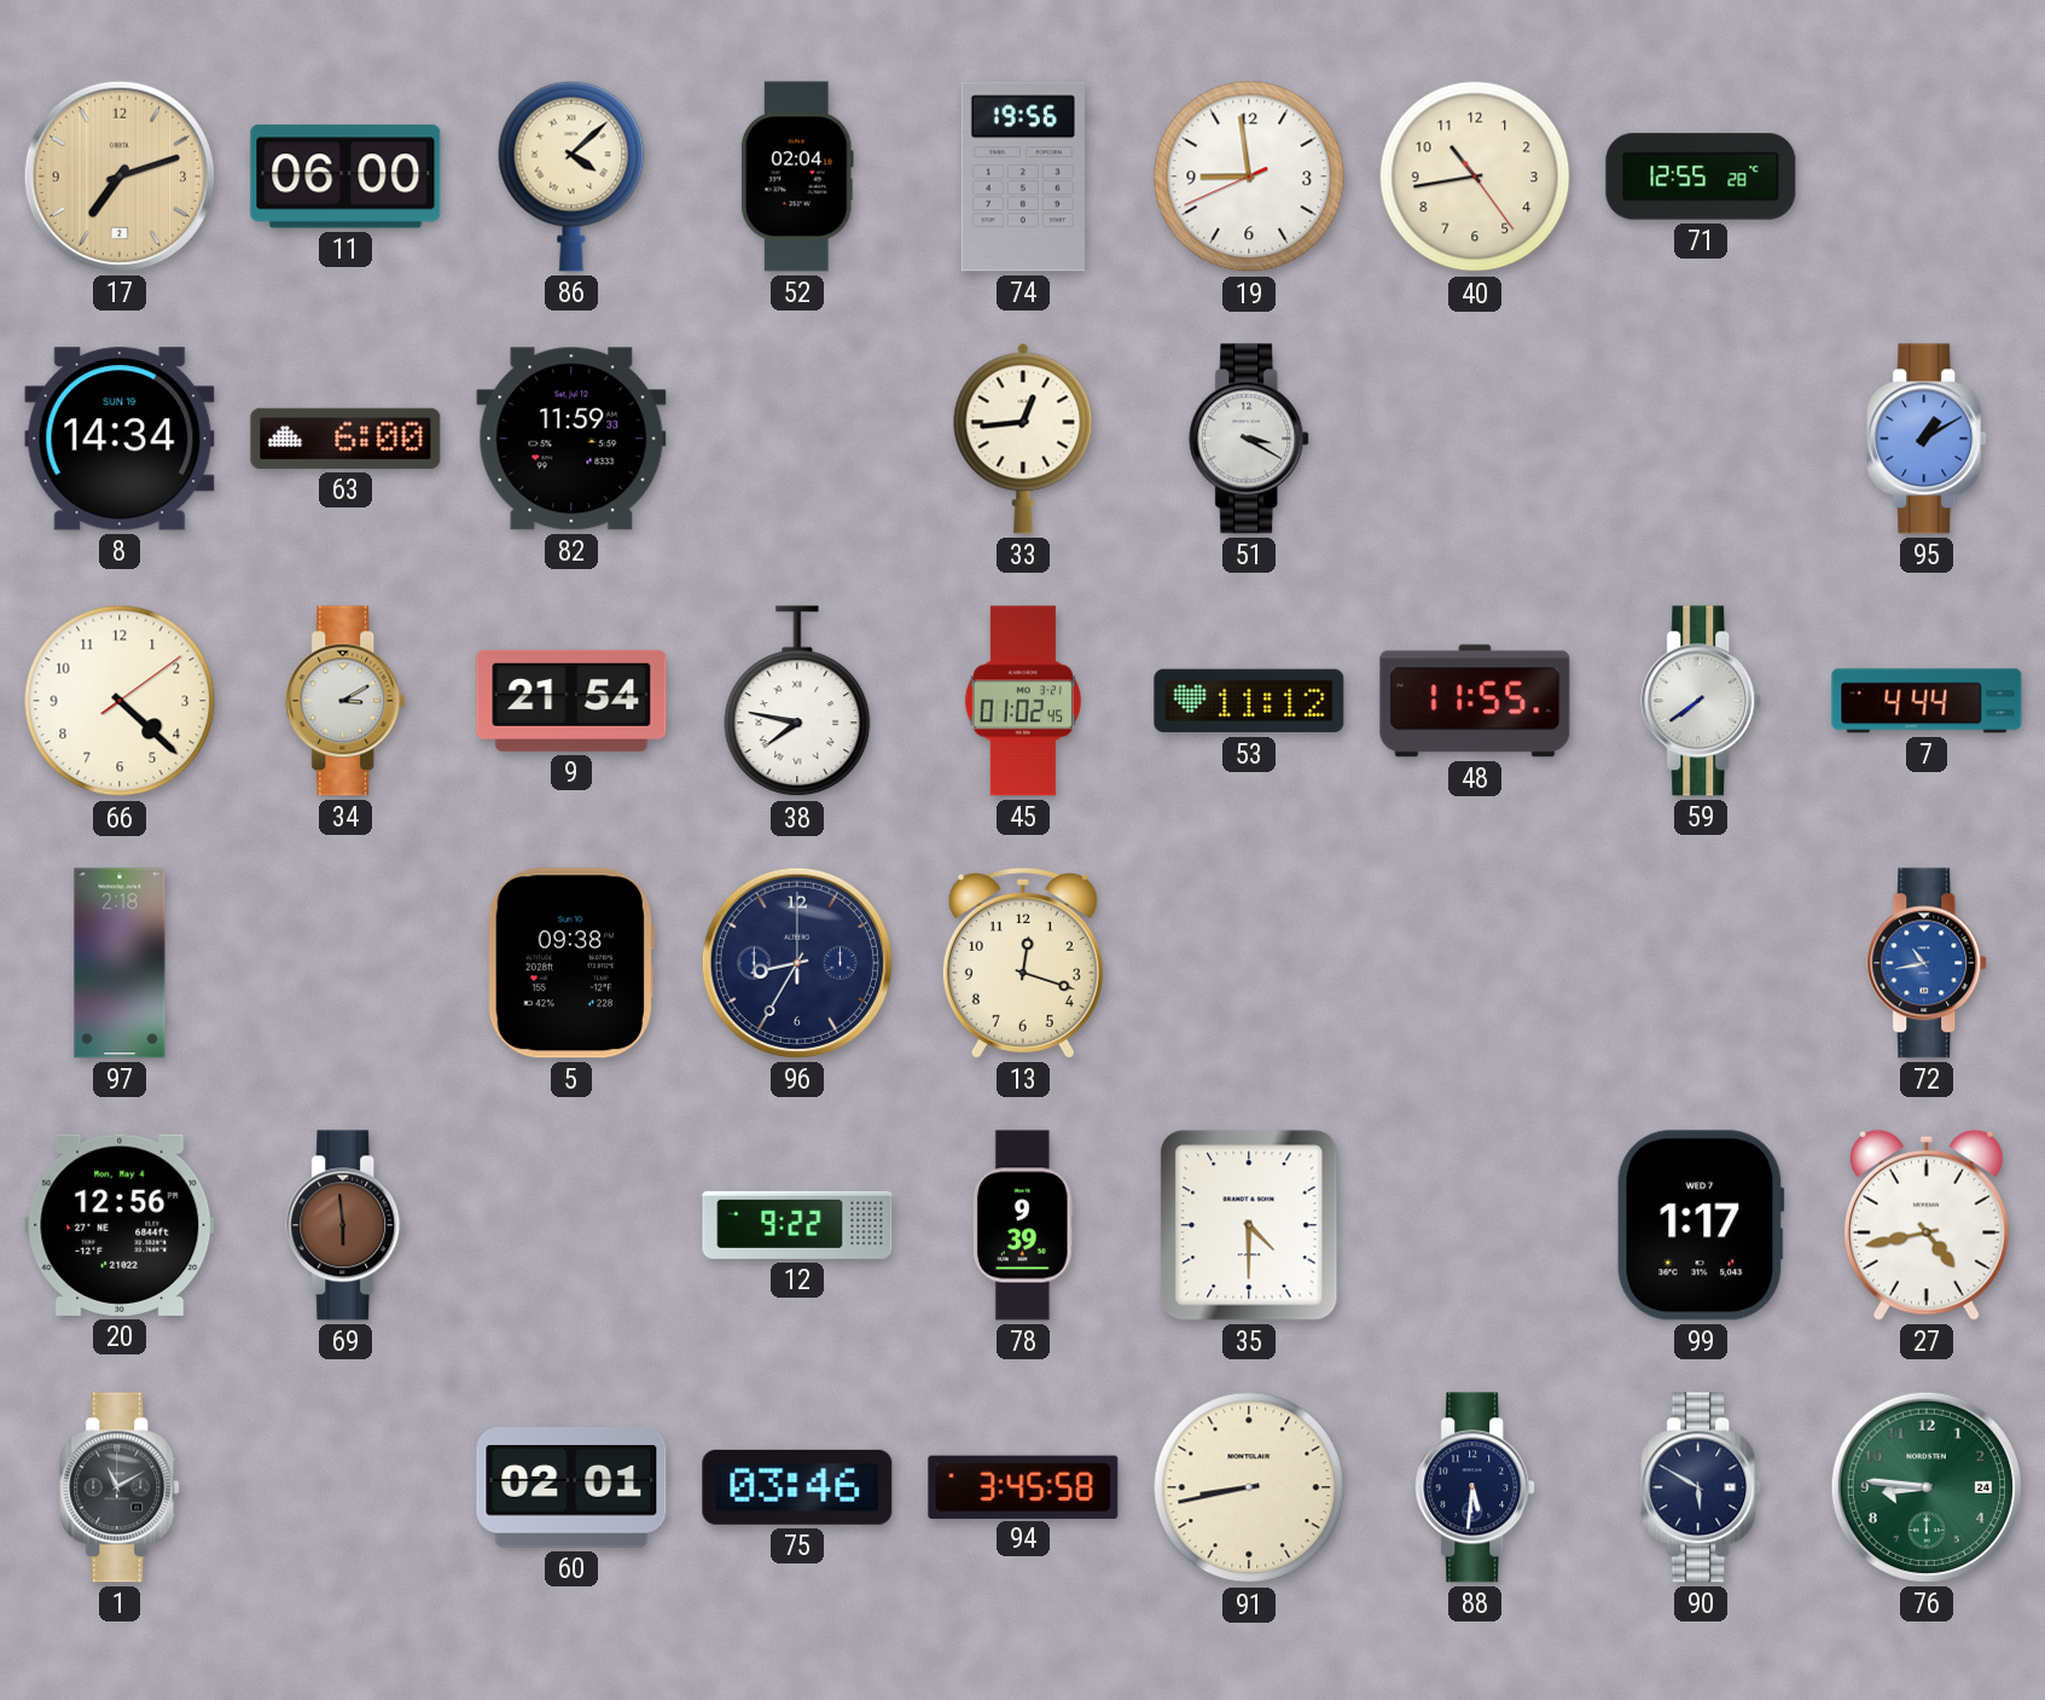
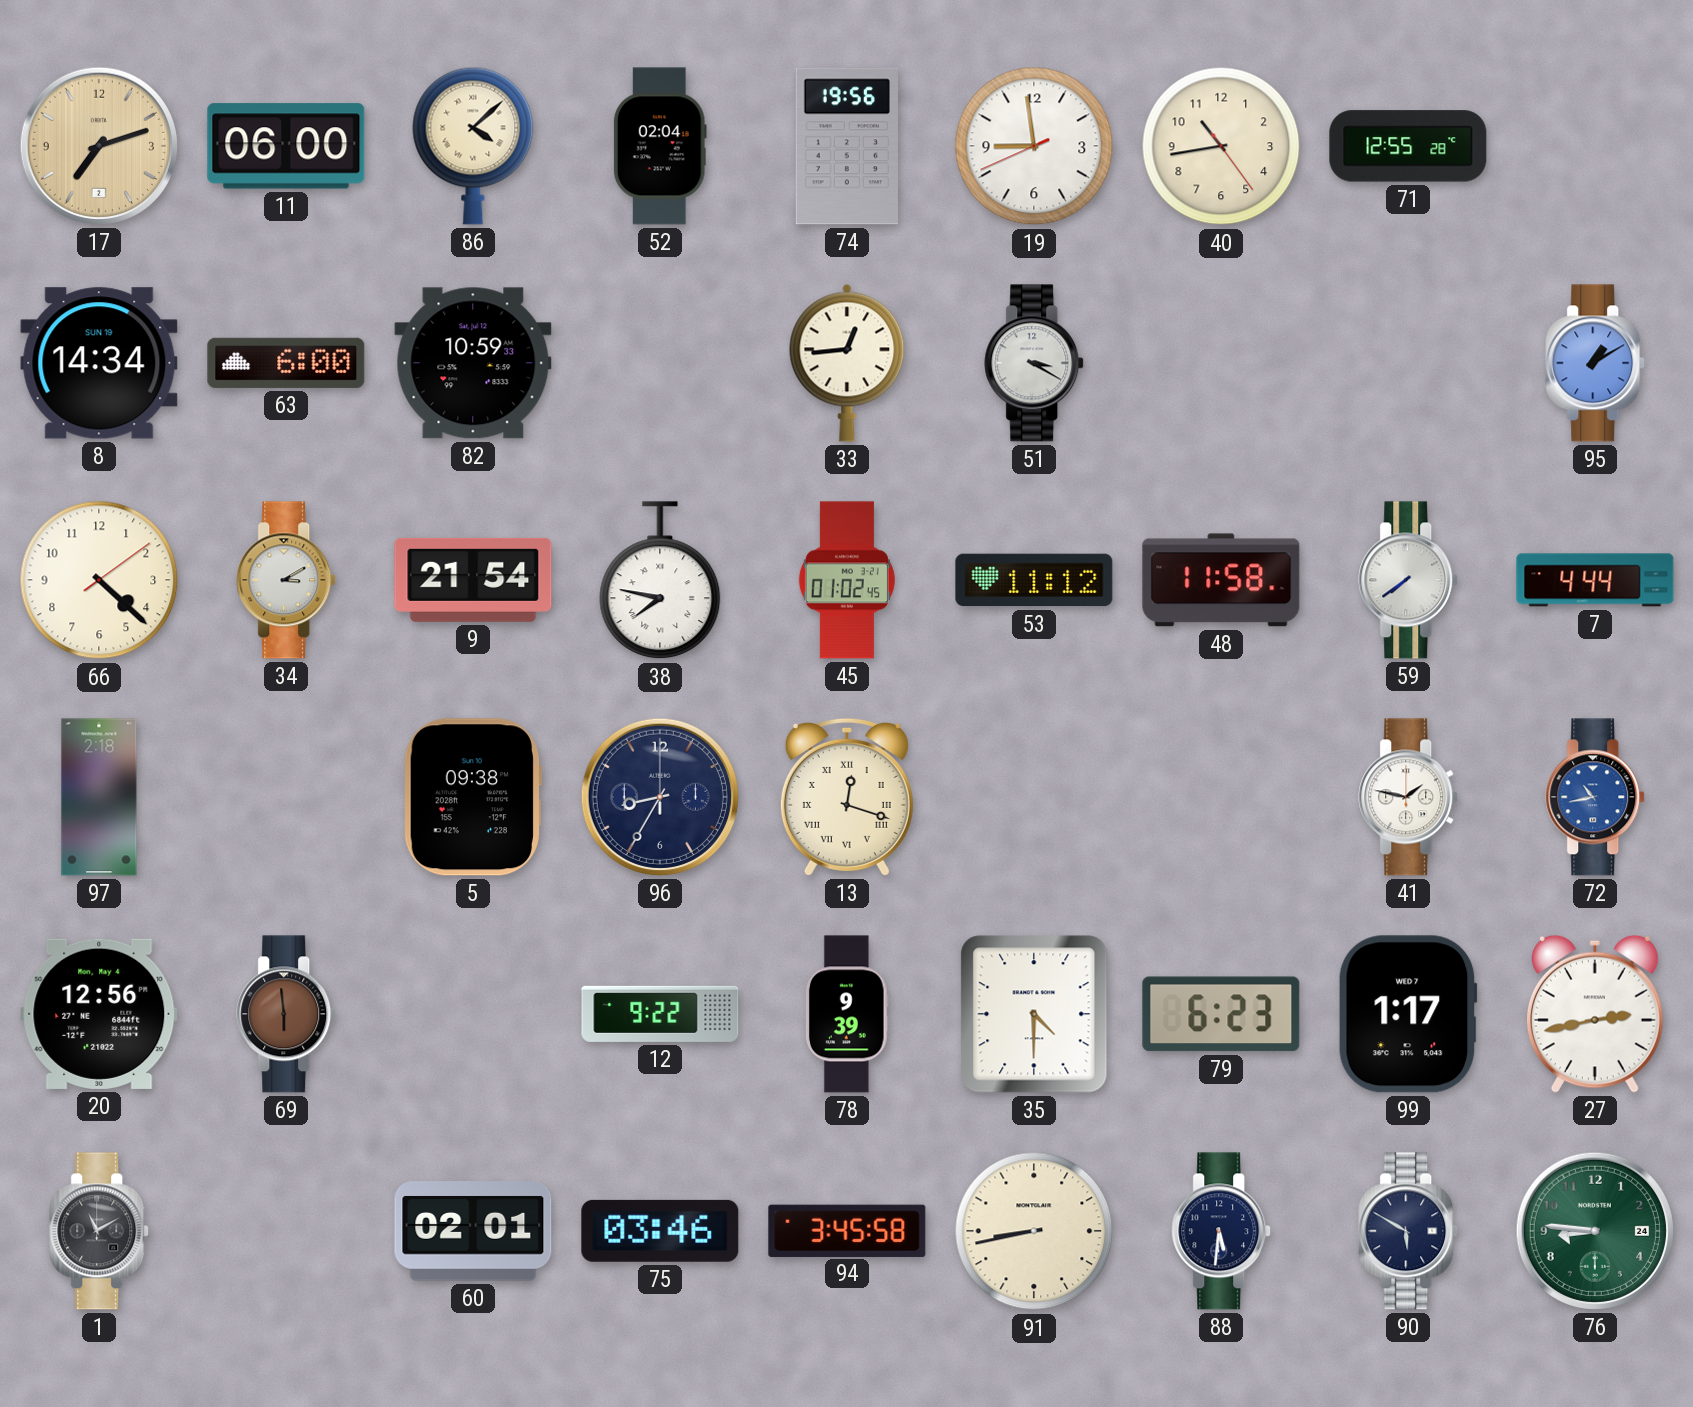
82: 11:59 -> 10:59 (473, 363)
48: 11:55 -> 11:58 (1221, 580)
13 numerals: Arabic -> Roman (847, 797)
41: none -> 1:47 (1409, 797)
79: none -> 6:23 (1221, 1014)
27: 4:43 -> 2:43 (1595, 1014)
